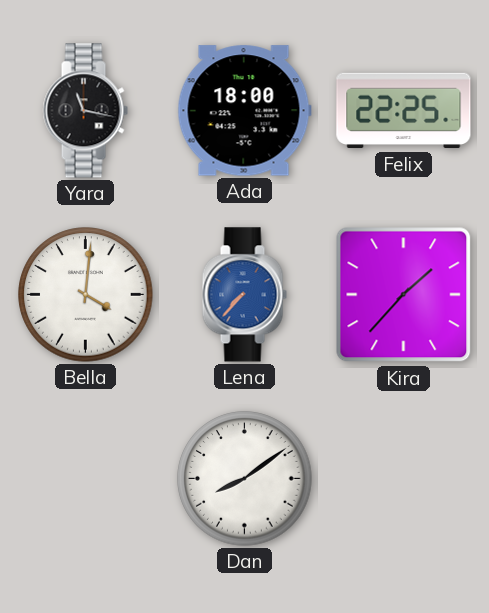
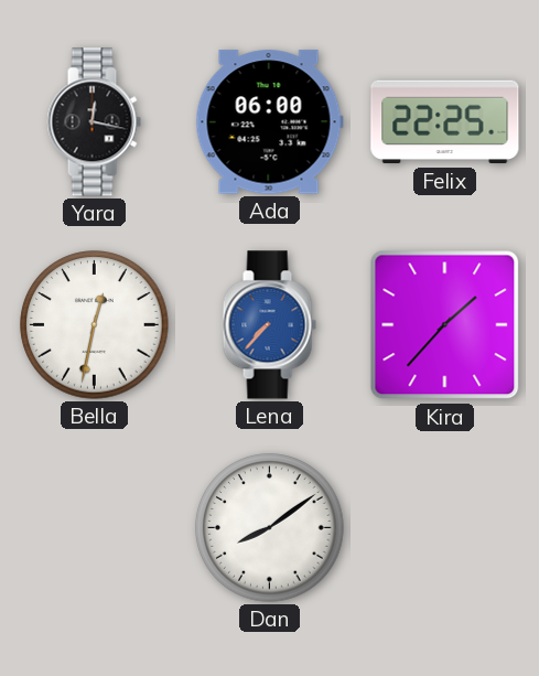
Yara: 11:17 -> 12:17 (94, 122)
Ada: 18:00 -> 06:00 (269, 122)
Bella: 4:01 -> 12:32 (95, 325)
